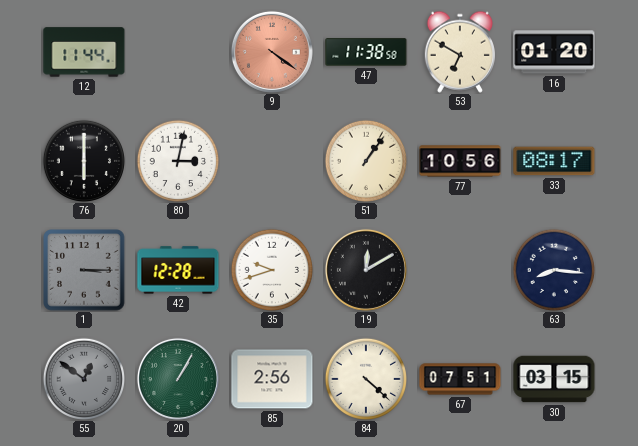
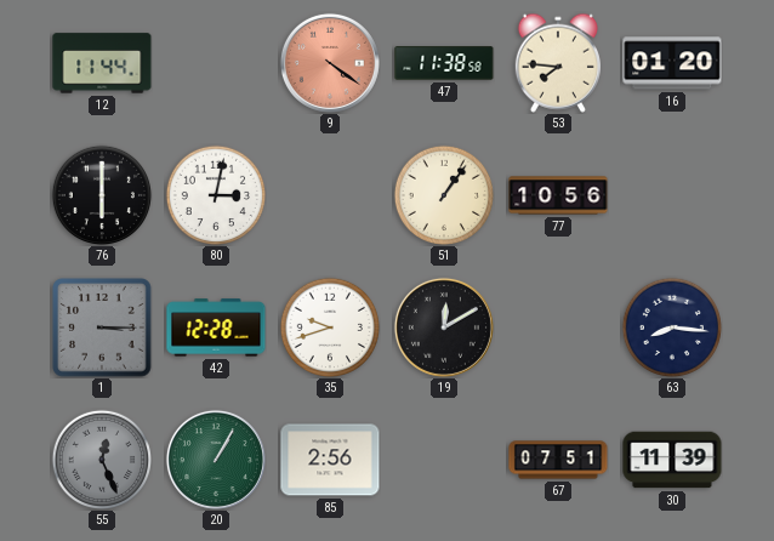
53: 6:50 -> 7:46 (558, 63)
33: 08:17 -> none (554, 161)
55: 12:51 -> 12:26 (101, 459)
84: 4:22 -> none (365, 378)
30: 03:15 -> 11:39 (672, 460)
